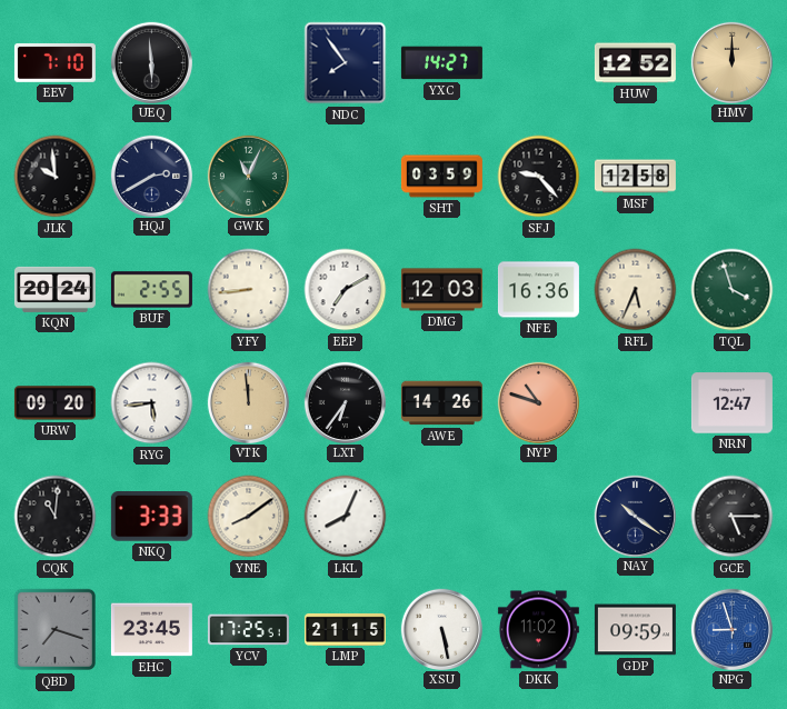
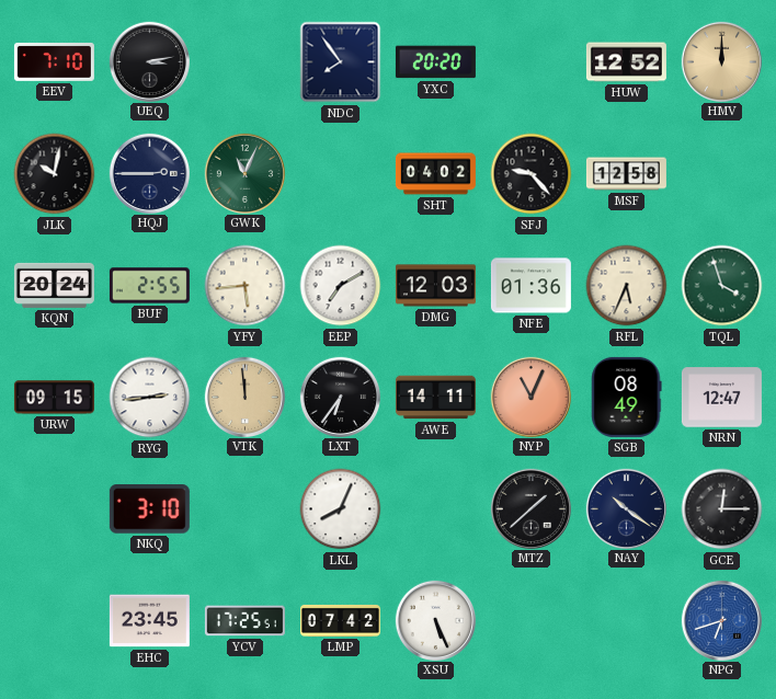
UEQ: 5:59 -> 3:13 (149, 61)
YXC: 14:27 -> 20:20 (435, 62)
JLK: 9:59 -> 10:02 (55, 174)
HQJ: 2:40 -> 2:45 (149, 173)
SHT: 03:59 -> 04:02 (435, 174)
YFY: 8:44 -> 5:44 (246, 286)
NFE: 16:36 -> 01:36 (530, 286)
URW: 09:20 -> 09:15 (54, 398)
RYG: 5:44 -> 2:44 (150, 398)
AWE: 14:26 -> 14:11 (435, 398)
NYP: 10:48 -> 11:04 (530, 397)
SGB: none -> 08:49 (627, 397)
CQK: 11:01 -> none (56, 517)
NKQ: 3:33 -> 3:10 (149, 509)
YNE: 8:09 -> none (249, 517)
MTZ: none -> 1:38 (530, 508)
GCE: 5:15 -> 12:15 (722, 509)
QBD: 7:18 -> none (56, 630)
LMP: 21:15 -> 07:42 (340, 620)
XSU: 5:28 -> 5:26 (435, 620)
DKK: 11:02 -> none (538, 630)
GDP: 09:59 -> none (635, 630)
NPG: 8:57 -> 6:42 (721, 620)
